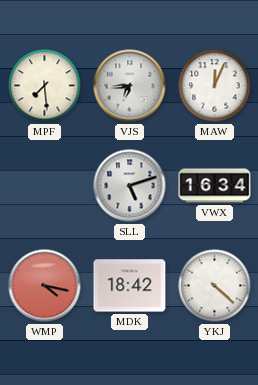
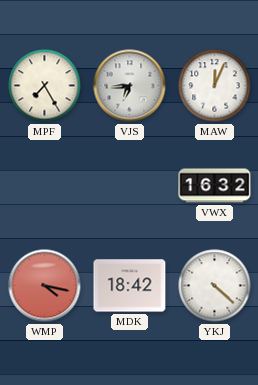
MPF: 7:29 -> 7:25 (45, 86)
SLL: 5:12 -> none (130, 186)
VWX: 16:34 -> 16:32 (215, 186)
